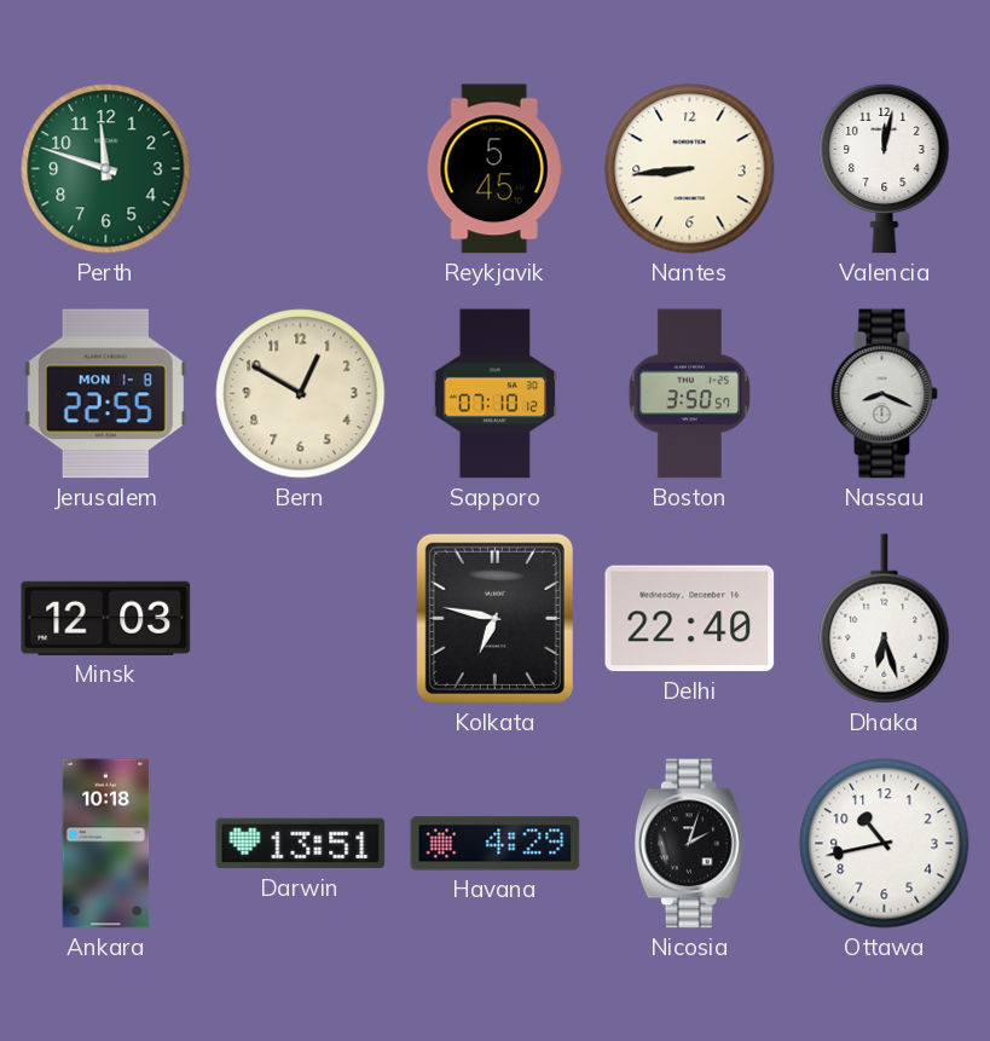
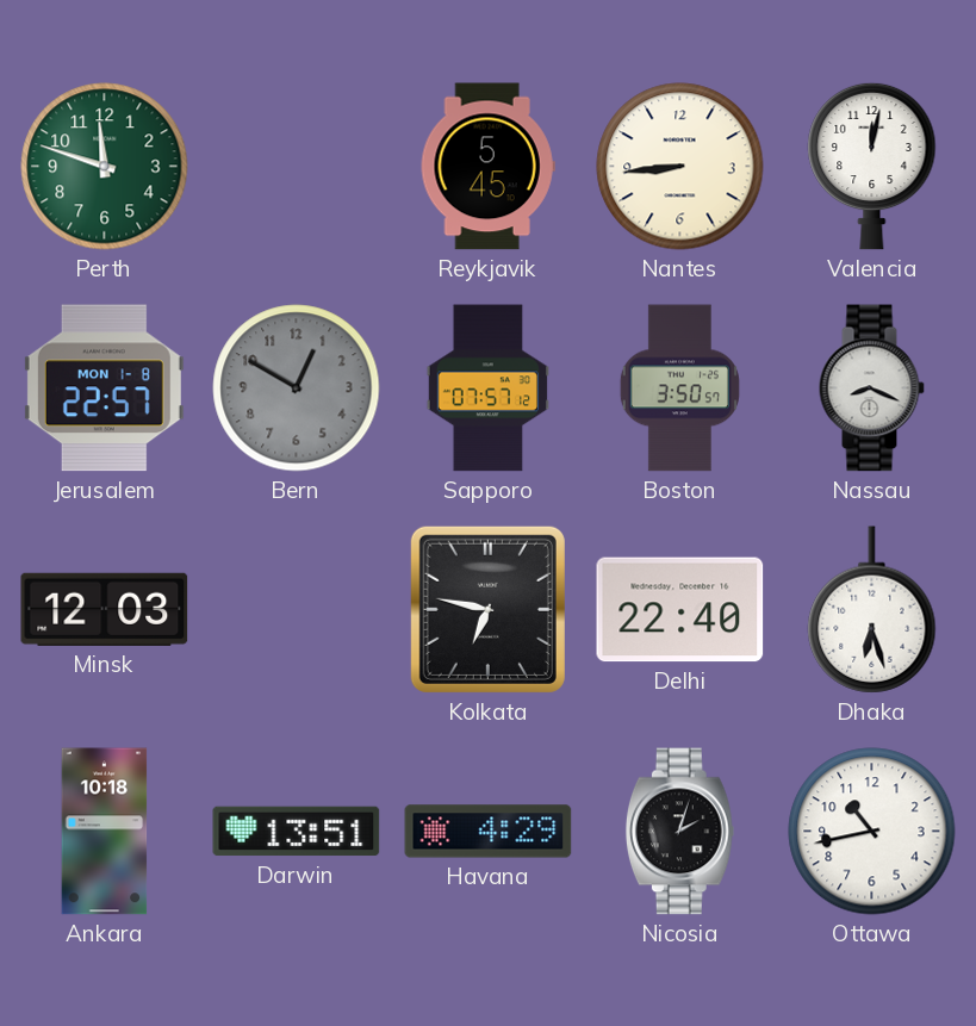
Jerusalem: 22:55 -> 22:57 (104, 388)
Bern dial: cream -> grey (297, 388)
Sapporo: 07:10 -> 07:57 (487, 388)
